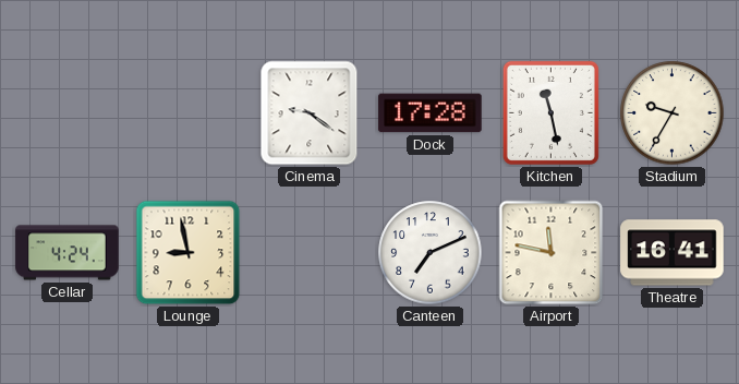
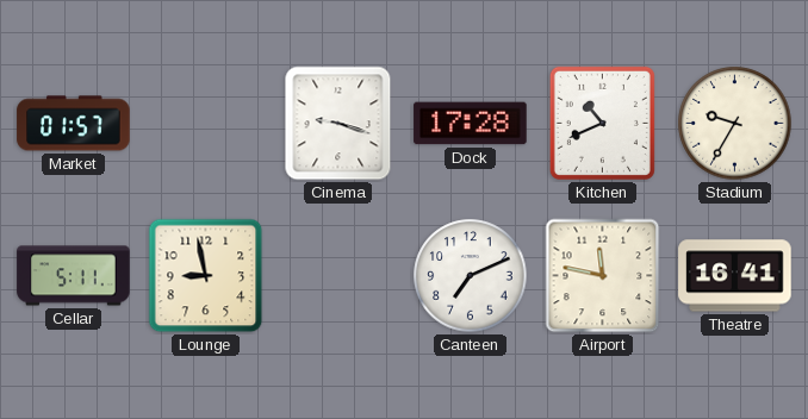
Market: none -> 01:57 (74, 124)
Cinema: 9:21 -> 9:18 (338, 124)
Kitchen: 11:28 -> 10:41 (602, 123)
Cellar: 4:24 -> 5:11 (74, 276)
